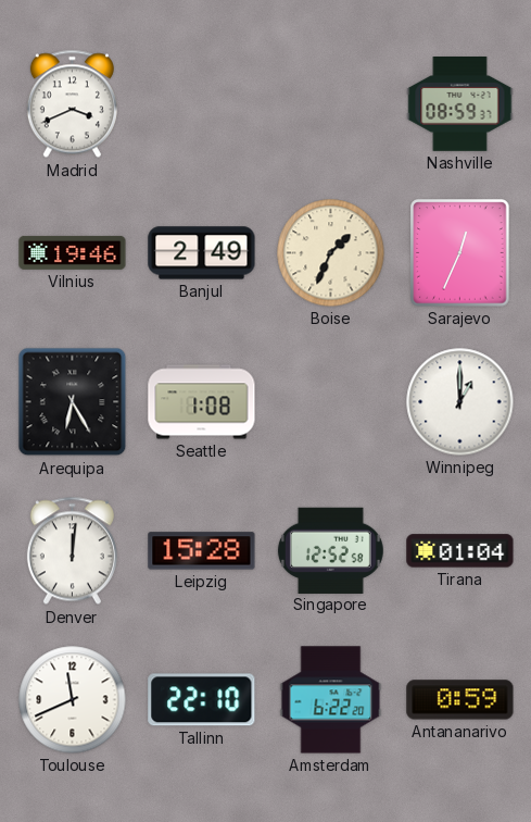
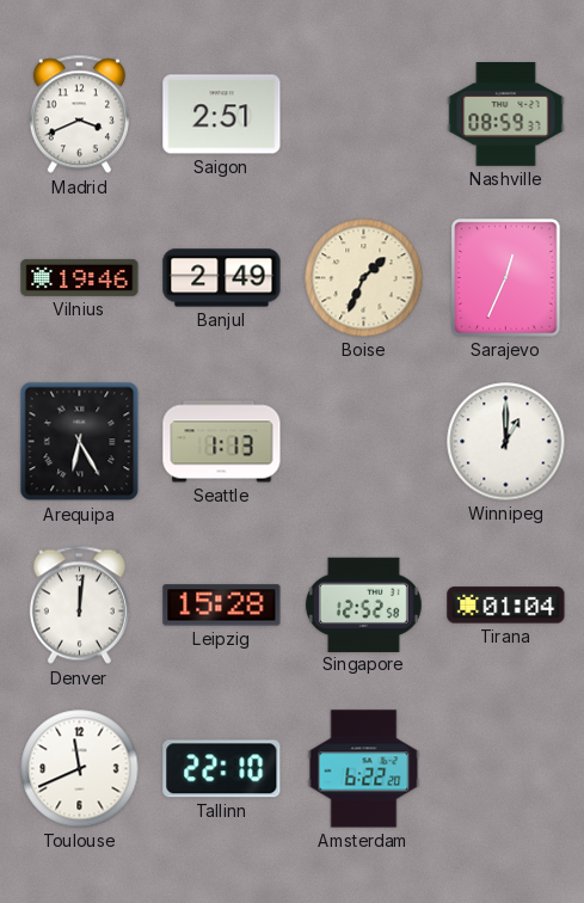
Saigon: none -> 2:51 (222, 115)
Seattle: 1:08 -> 1:13 (222, 442)
Antananarivo: 0:59 -> none (460, 700)
